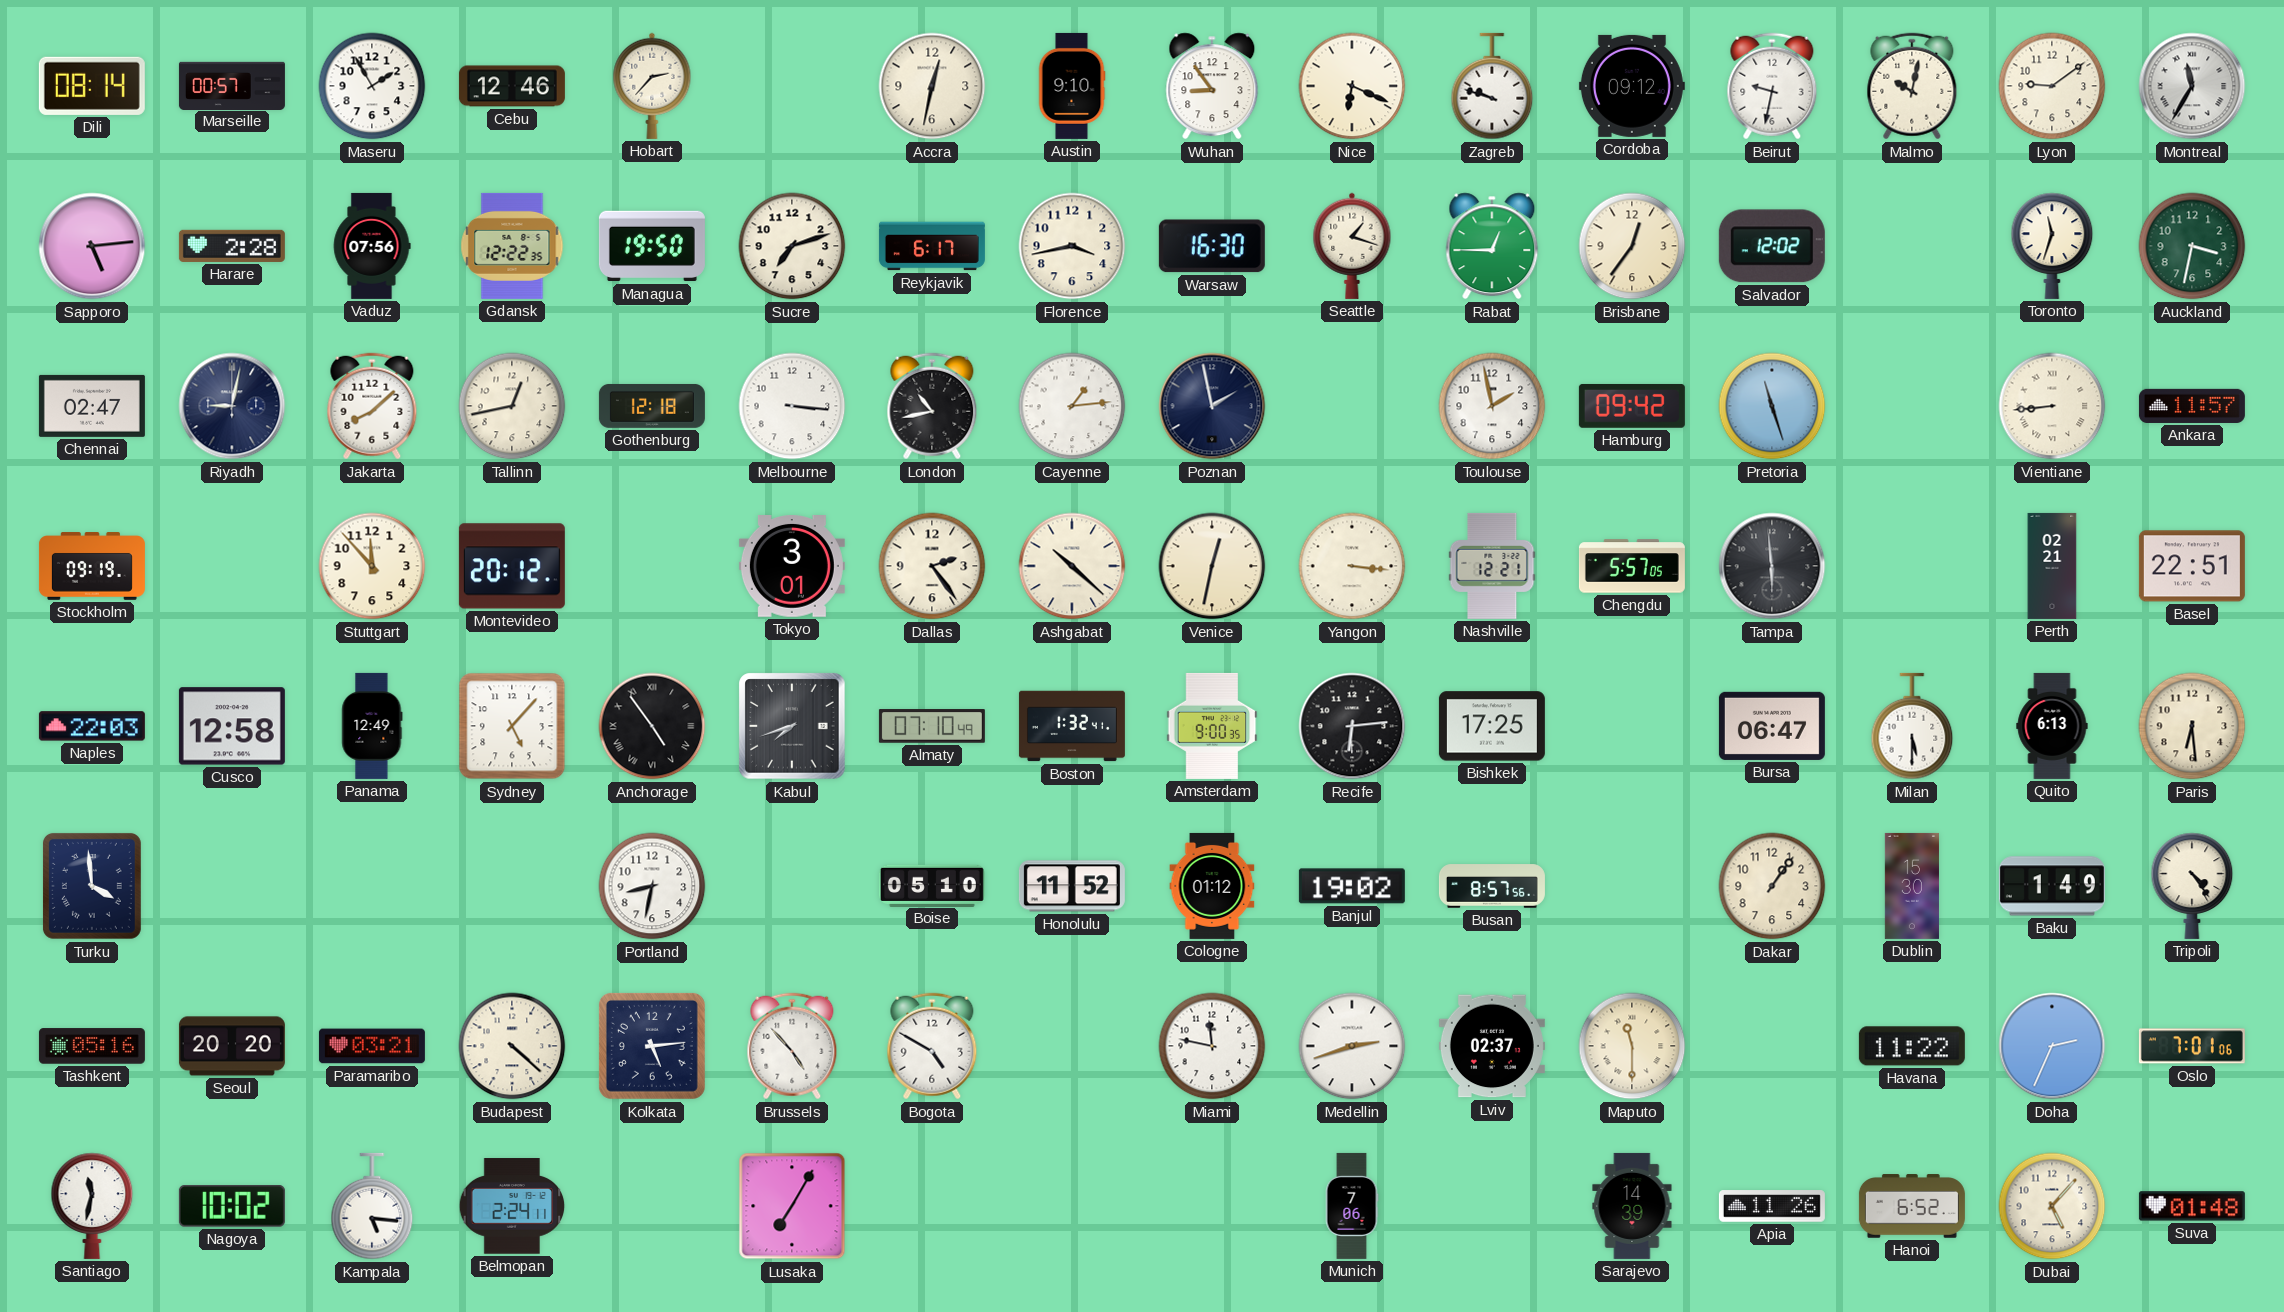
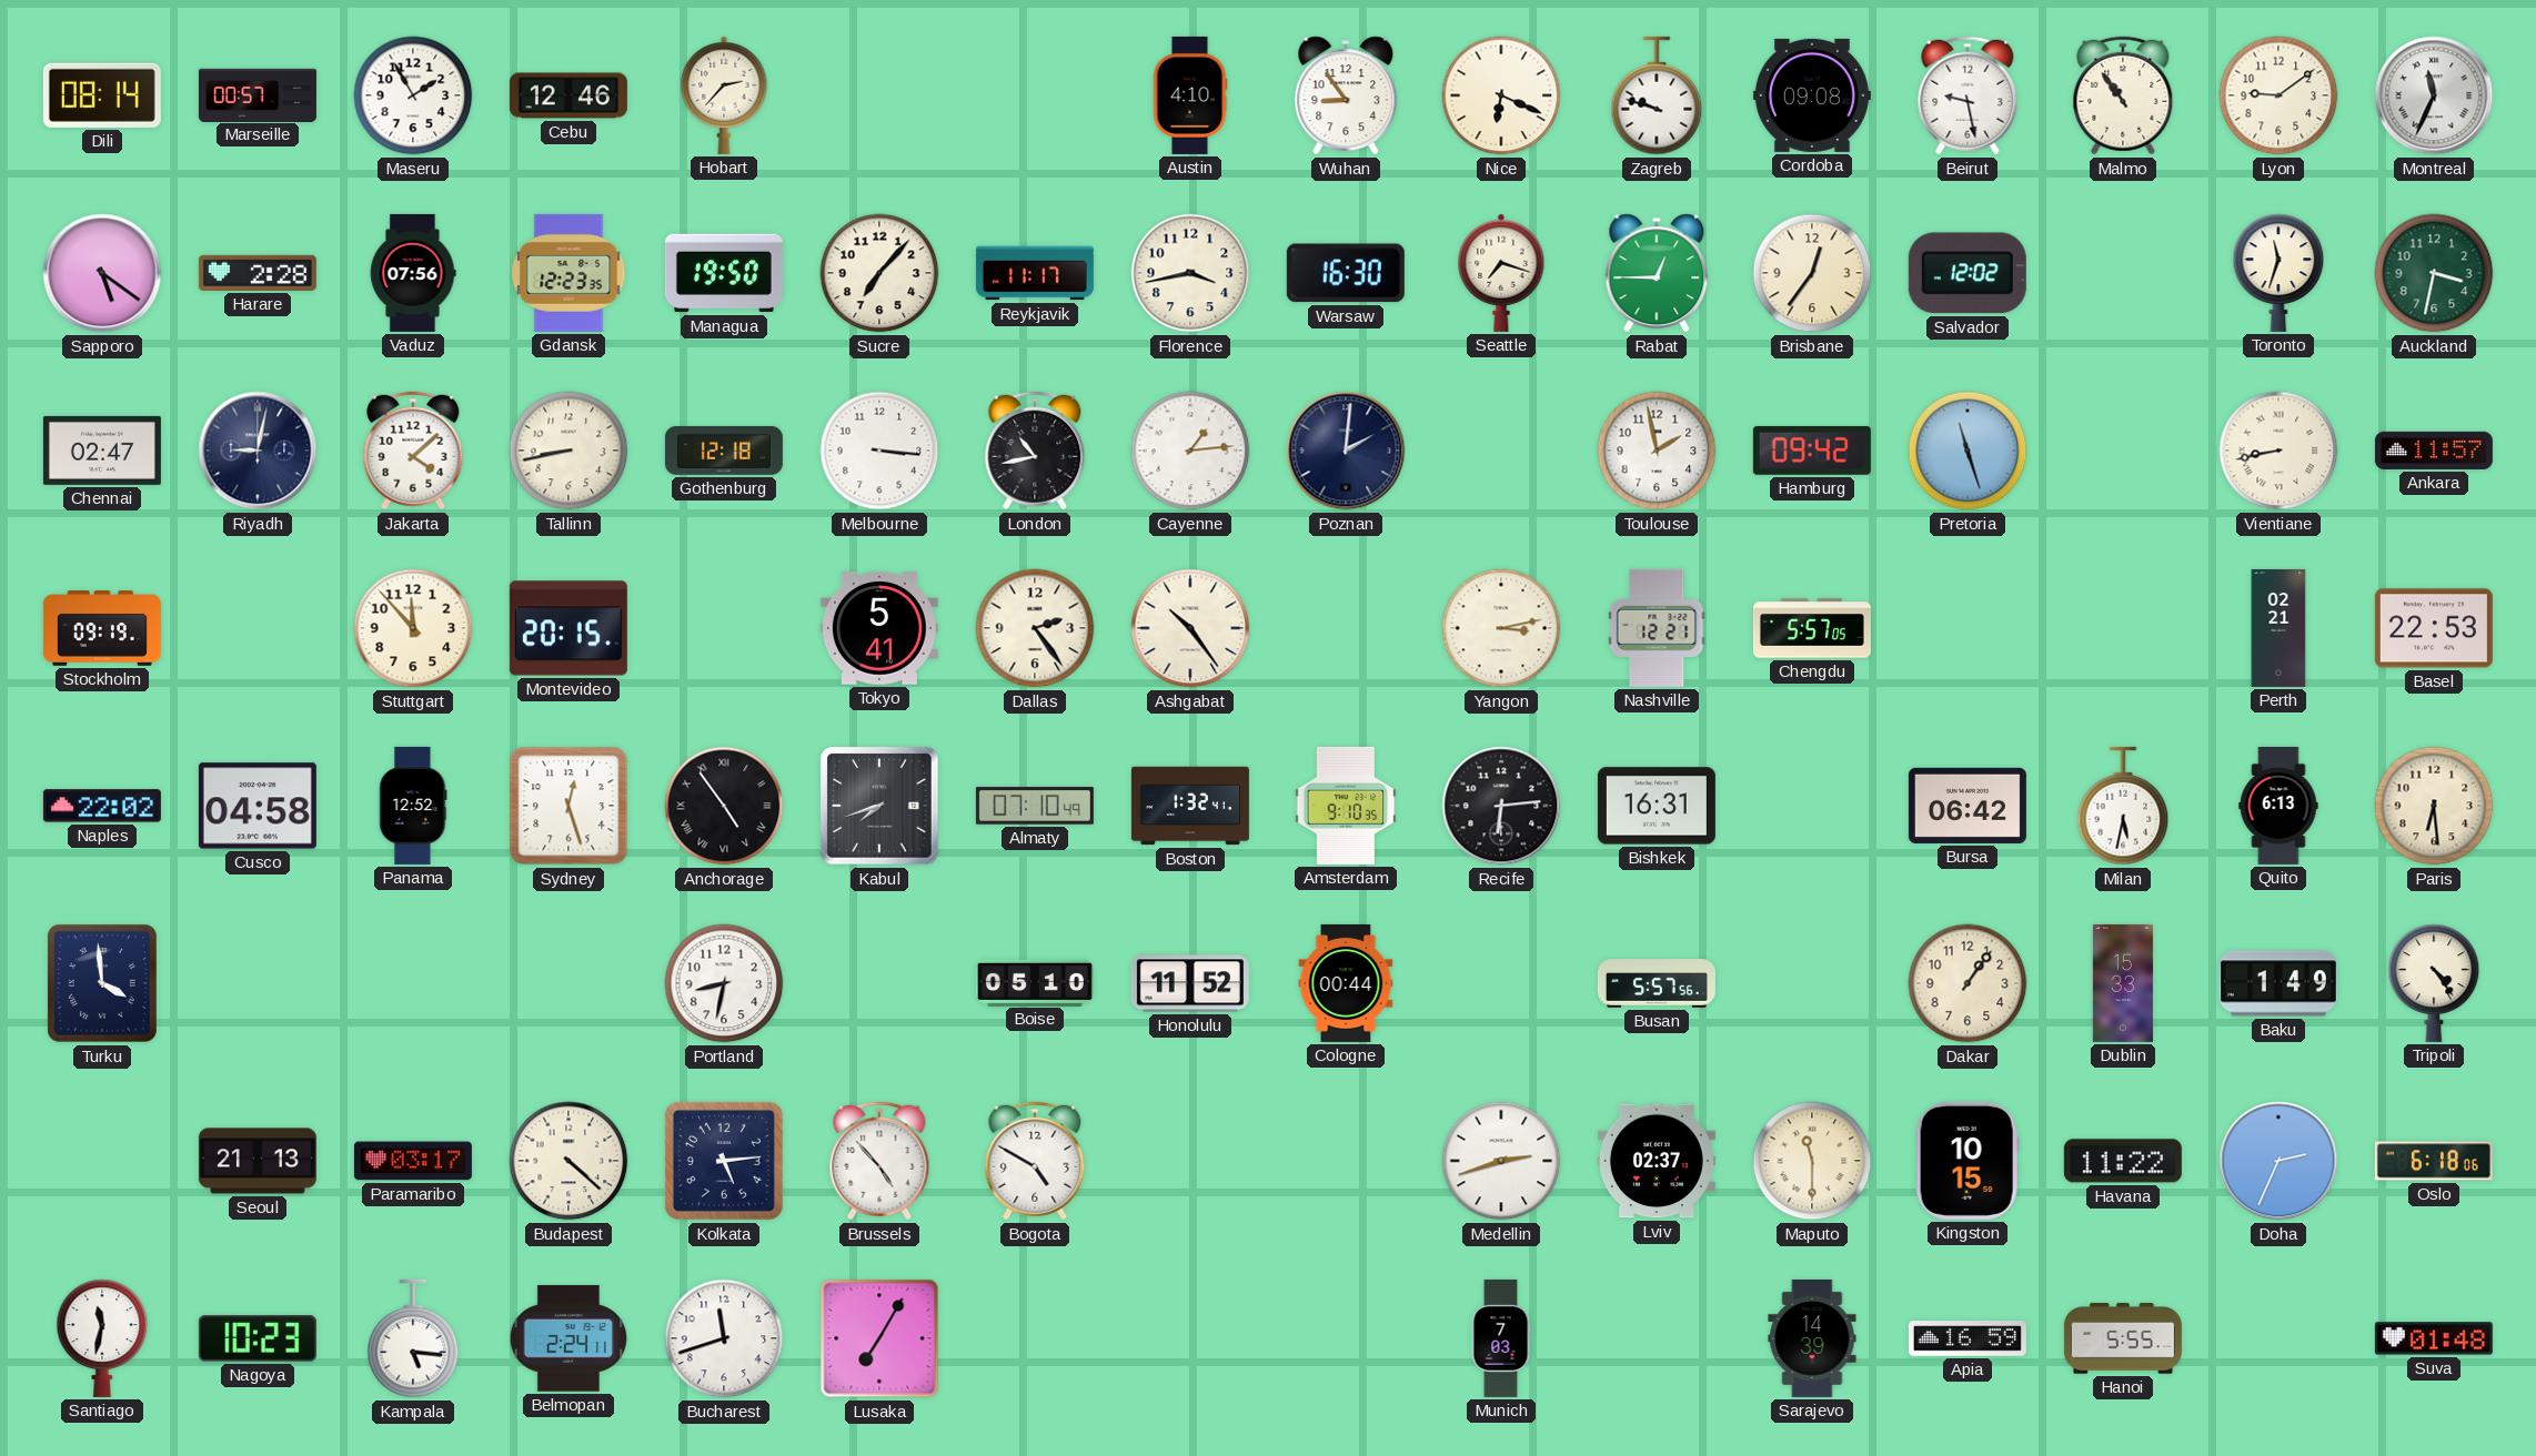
Accra: 12:32 -> none (932, 86)
Austin: 9:10 -> 4:10 (1190, 95)
Cordoba: 09:12 -> 09:08 (1812, 95)
Beirut: 9:32 -> 9:28 (1968, 95)
Malmo: 10:02 -> 10:54 (2123, 95)
Montreal: 11:35 -> 11:34 (2434, 95)
Sapporo: 5:14 -> 5:21 (102, 273)
Gdansk: 12:22 -> 12:23 (568, 273)
Sucre: 7:12 -> 7:07 (879, 273)
Reykjavik: 6:17 -> 11:17 (1035, 273)
Seattle: 1:18 -> 7:18 (1501, 273)
Jakarta: 8:08 -> 4:08 (413, 451)
Tallinn: 12:43 -> 8:43 (568, 451)
Poznan: 1:58 -> 2:01 (1346, 451)
Vientiane: 8:44 -> 8:43 (2278, 451)
Montevideo: 20:12 -> 20:15 (568, 628)
Tokyo: 3:01 -> 5:41 (879, 629)
Ashgabat: 10:22 -> 10:24 (1190, 628)
Venice: 12:32 -> none (1212, 566)
Yangon: 3:16 -> 3:13 (1501, 628)
Tampa: 5:59 -> none (1772, 566)
Basel: 22:51 -> 22:53 (2434, 628)
Naples: 22:03 -> 22:02 (102, 806)
Cusco: 12:58 -> 04:58 (258, 806)
Panama: 12:49 -> 12:52 (413, 806)
Sydney: 5:07 -> 12:27 (568, 806)
Amsterdam: 9:00 -> 9:10 (1346, 806)
Bishkek: 17:25 -> 16:31 (1657, 806)
Bursa: 06:47 -> 06:42 (1968, 806)
Milan: 5:30 -> 5:32 (2123, 806)
Cologne: 01:12 -> 00:44 (1346, 983)
Banjul: 19:02 -> none (1352, 886)
Busan: 8:57 -> 5:57 (1657, 983)
Dublin: 15:30 -> 15:33 (2123, 983)
Tashkent: 05:16 -> none (92, 1046)
Seoul: 20:20 -> 21:13 (258, 1161)
Paramaribo: 03:21 -> 03:17 (413, 1161)
Miami: 11:47 -> none (1212, 1046)
Kingston: none -> 10:15 (1968, 1161)
Oslo: 7:01 -> 6:18 (2434, 1161)
Nagoya: 10:02 -> 10:23 (258, 1338)
Bucharest: none -> 11:42 (724, 1338)
Munich: 7:06 -> 7:03 (1501, 1338)
Apia: 11:26 -> 16:59 (1968, 1338)
Hanoi: 6:52 -> 5:55 (2123, 1338)
Dubai: 5:07 -> none (2052, 1206)
